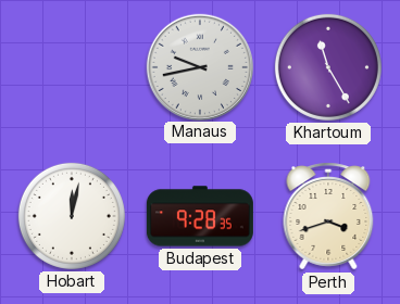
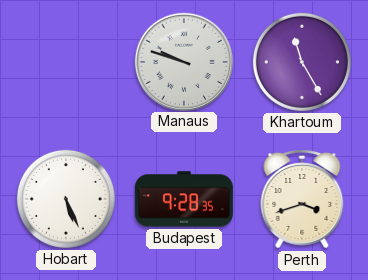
Manaus: 9:43 -> 9:48 (183, 61)
Hobart: 12:02 -> 5:26 (66, 199)
